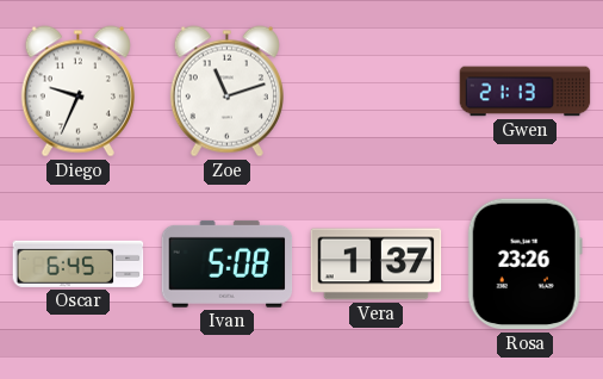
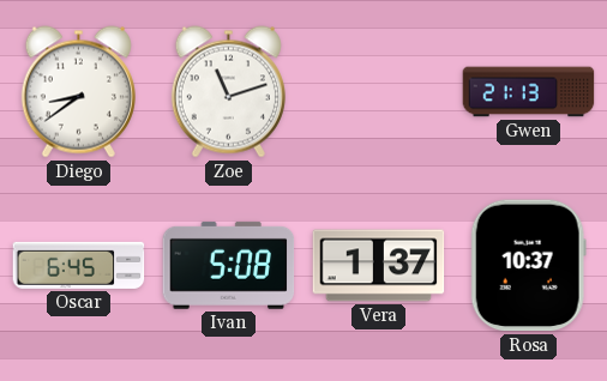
Diego: 9:34 -> 8:39 (78, 92)
Rosa: 23:26 -> 10:37 (528, 266)
